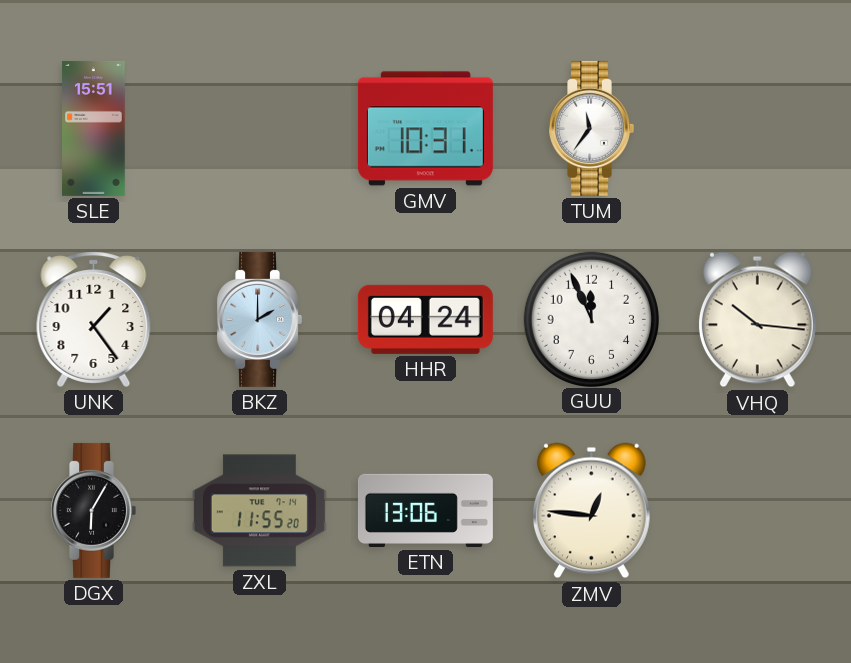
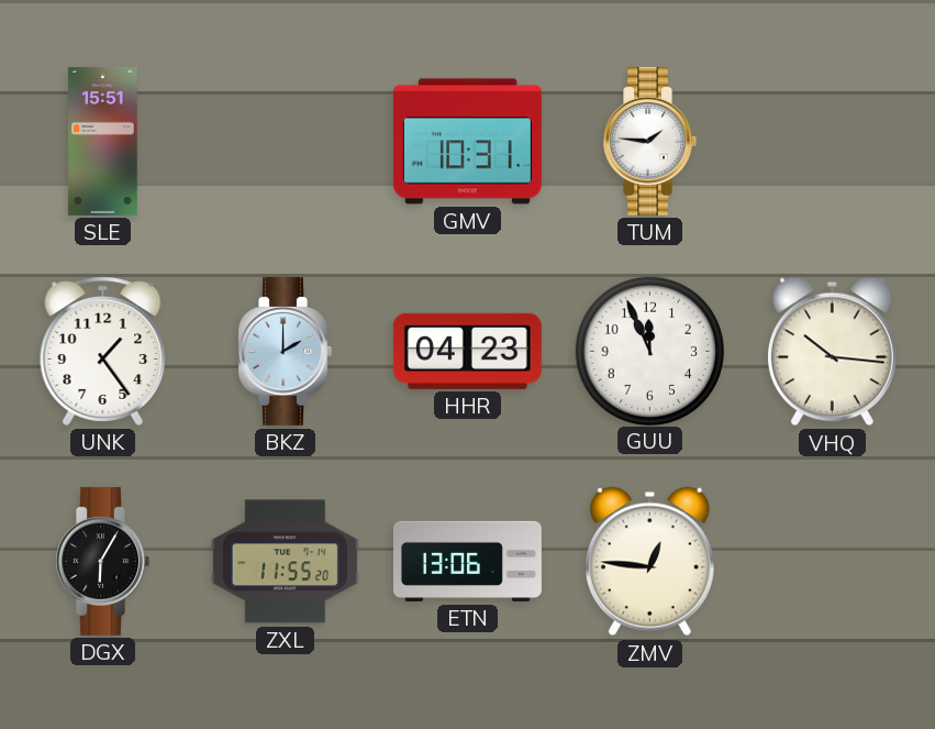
TUM: 11:36 -> 1:46 (649, 141)
HHR: 04:24 -> 04:23 (467, 351)
